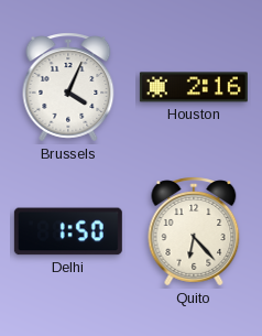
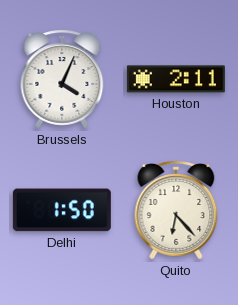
Houston: 2:16 -> 2:11 (176, 79)
